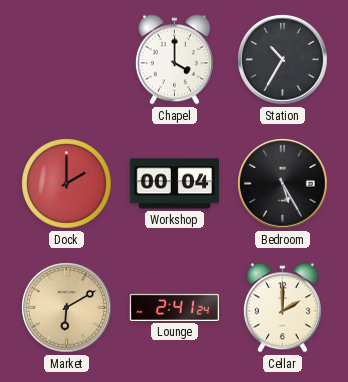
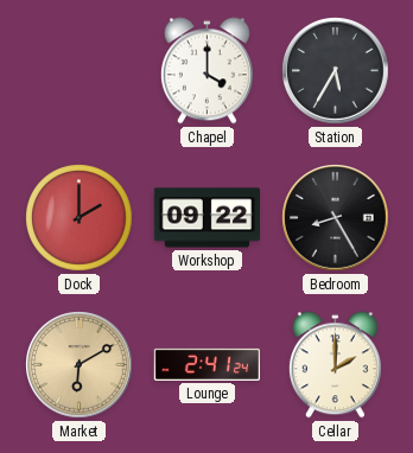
Station: 10:35 -> 5:35 (336, 71)
Workshop: 00:04 -> 09:22 (206, 218)
Bedroom: 5:25 -> 8:25 (336, 218)
